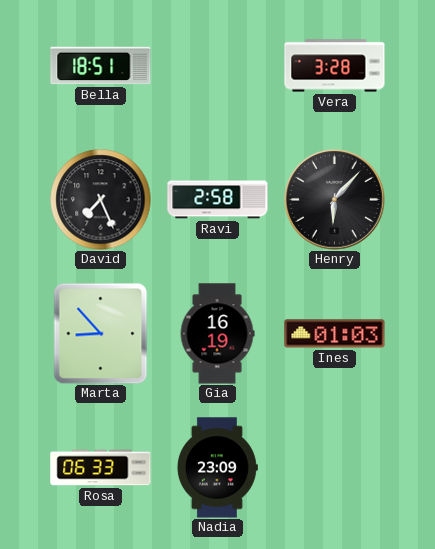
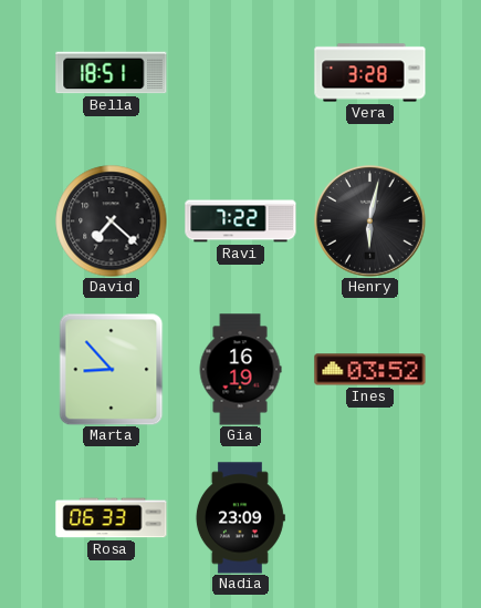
David: 7:26 -> 7:22 (112, 221)
Ravi: 2:58 -> 7:22 (241, 221)
Henry: 6:07 -> 6:02 (370, 221)
Ines: 01:03 -> 03:52 (370, 370)
